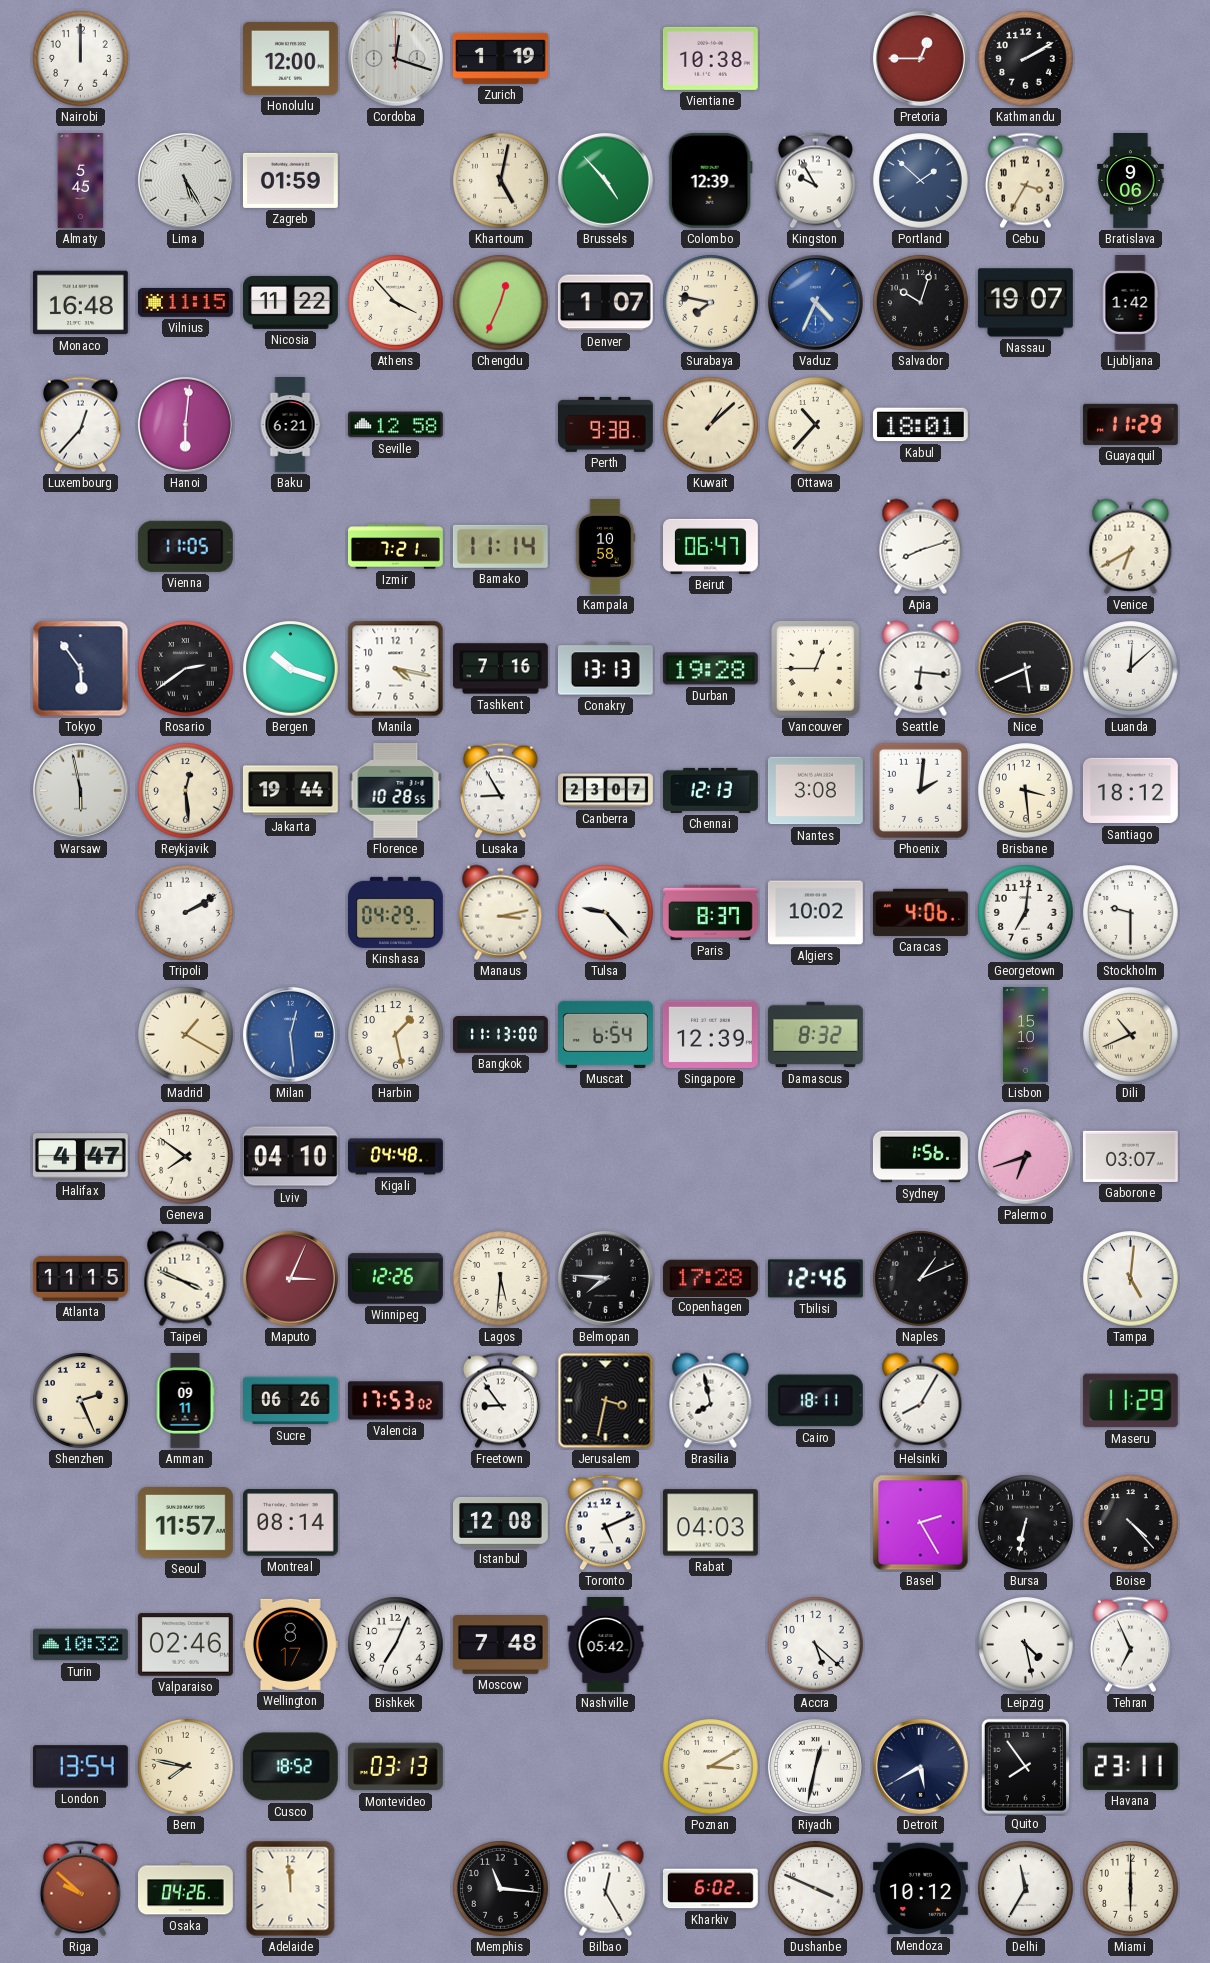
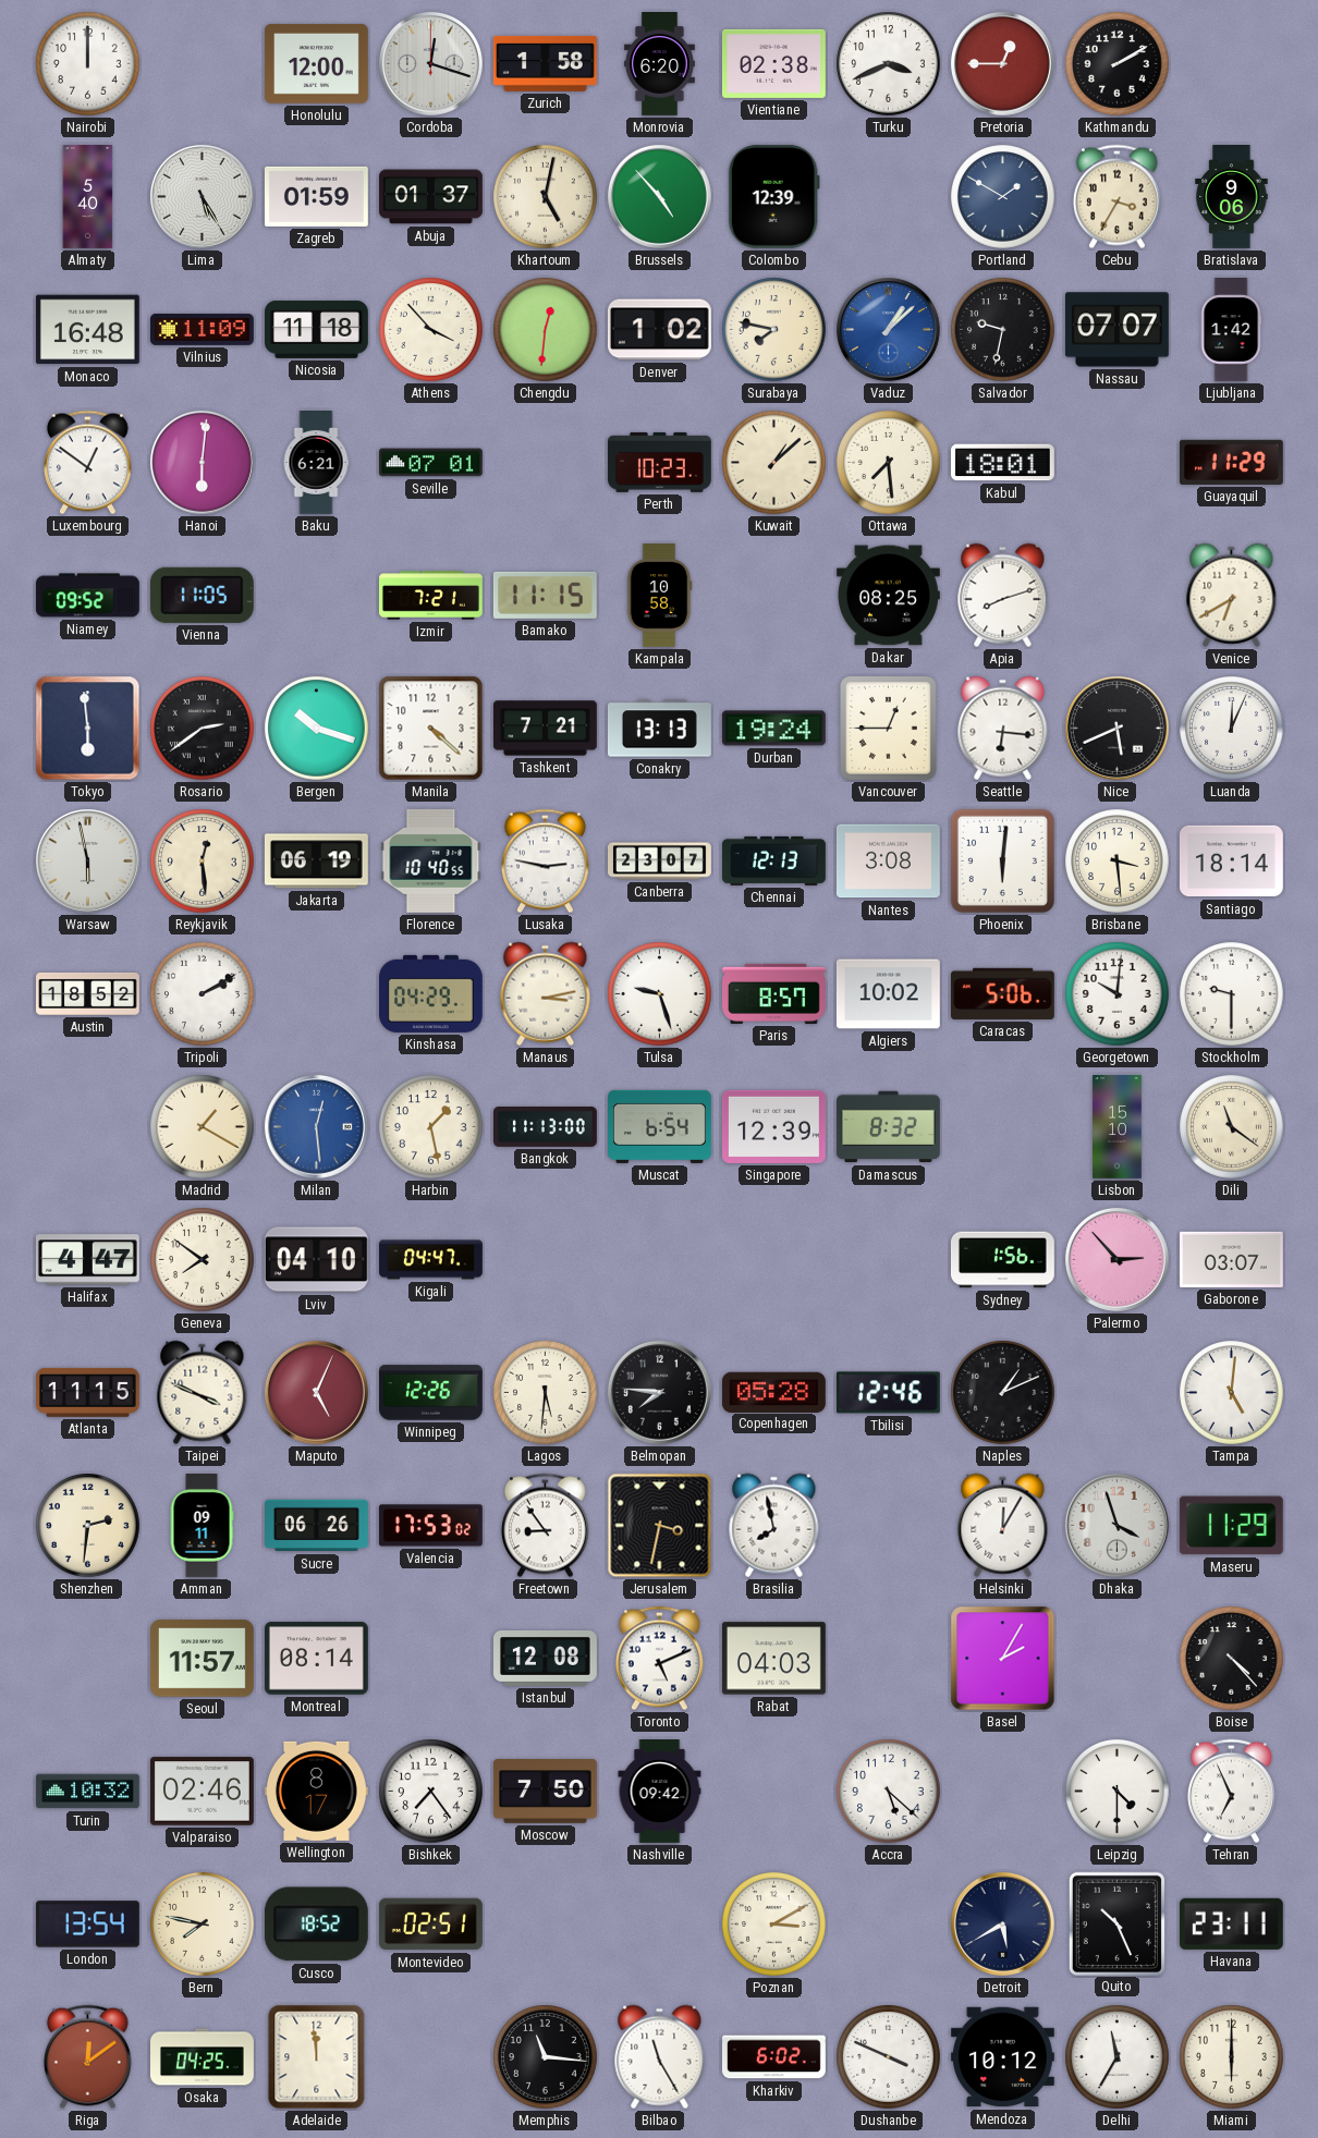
Zurich: 1:19 -> 1:58 (545, 63)
Monrovia: none -> 6:20 (659, 64)
Vientiane: 10:38 -> 02:38 (773, 63)
Turku: none -> 3:41 (889, 64)
Almaty: 5:45 -> 5:40 (88, 197)
Abuja: none -> 01:37 (431, 197)
Kingston: 9:55 -> none (815, 181)
Portland: 1:52 -> 1:50 (1003, 197)
Vilnius: 11:15 -> 11:09 (202, 329)
Nicosia: 11:22 -> 11:18 (317, 329)
Chengdu: 12:34 -> 12:31 (546, 330)
Denver: 1:07 -> 1:02 (659, 330)
Vaduz: 4:34 -> 1:08 (888, 329)
Salvador: 10:03 -> 9:32 (1003, 330)
Nassau: 19:07 -> 07:07 (1116, 330)
Luxembourg: 12:37 -> 12:51 (87, 463)
Seville: 12:58 -> 07:01 (430, 463)
Perth: 9:38 -> 10:23 (659, 462)
Ottawa: 10:37 -> 7:29 (889, 463)
Niamey: none -> 09:52 (87, 596)
Bamako: 11:14 -> 11:15 (545, 595)
Beirut: 06:47 -> none (711, 546)
Dakar: none -> 08:25 (888, 596)
Tokyo: 5:54 -> 5:59 (88, 729)
Manila: 4:17 -> 4:22 (431, 729)
Tashkent: 7:16 -> 7:21 (545, 729)
Durban: 19:28 -> 19:24 (773, 729)
Luanda: 12:08 -> 12:04 (1232, 729)
Jakarta: 19:44 -> 06:19 (316, 862)
Florence: 10:28 -> 10:40 (431, 860)
Lusaka: 8:55 -> 2:47 (545, 862)
Phoenix: 2:01 -> 6:01 (1002, 860)
Santiago: 18:12 -> 18:14 (1231, 862)
Austin: none -> 18:52 (88, 993)
Tulsa: 9:23 -> 9:27 (660, 994)
Paris: 8:37 -> 8:57 (774, 993)
Caracas: 4:06 -> 5:06 (1002, 993)
Georgetown: 7:01 -> 10:01 (1118, 994)
Dili: 10:41 -> 11:21 (1232, 1127)
Kigali: 04:48 -> 04:47 (431, 1260)
Palermo: 6:42 -> 2:53 (1116, 1259)
Maputo: 3:04 -> 5:04 (316, 1392)
Copenhagen: 17:28 -> 05:28 (773, 1392)
Shenzhen: 2:26 -> 2:31 (88, 1526)
Cairo: 18:11 -> none (815, 1401)
Helsinki: 8:05 -> 12:05 (1003, 1526)
Dhaka: none -> 3:57 (1116, 1525)
Basel: 2:25 -> 2:05 (1003, 1659)
Bursa: 6:32 -> none (1026, 1523)
Bishkek: 7:04 -> 7:24 (431, 1792)
Moscow: 7:48 -> 7:50 (546, 1792)
Nashville: 05:42 -> 09:42 (660, 1792)
Leipzig: 4:28 -> 4:30 (1118, 1792)
Montevideo: 03:13 -> 02:51 (430, 1925)
Riyadh: 12:32 -> none (815, 1766)
Quito: 7:54 -> 10:26 (1116, 1923)
Riga: 9:52 -> 12:09 (87, 2057)
Osaka: 04:26 -> 04:25 (203, 2057)
Bilbao: 12:25 -> 11:25 (660, 2057)
